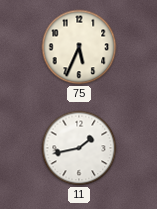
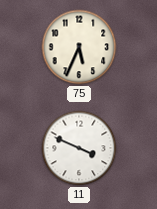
11: 1:43 -> 3:49 (79, 148)
